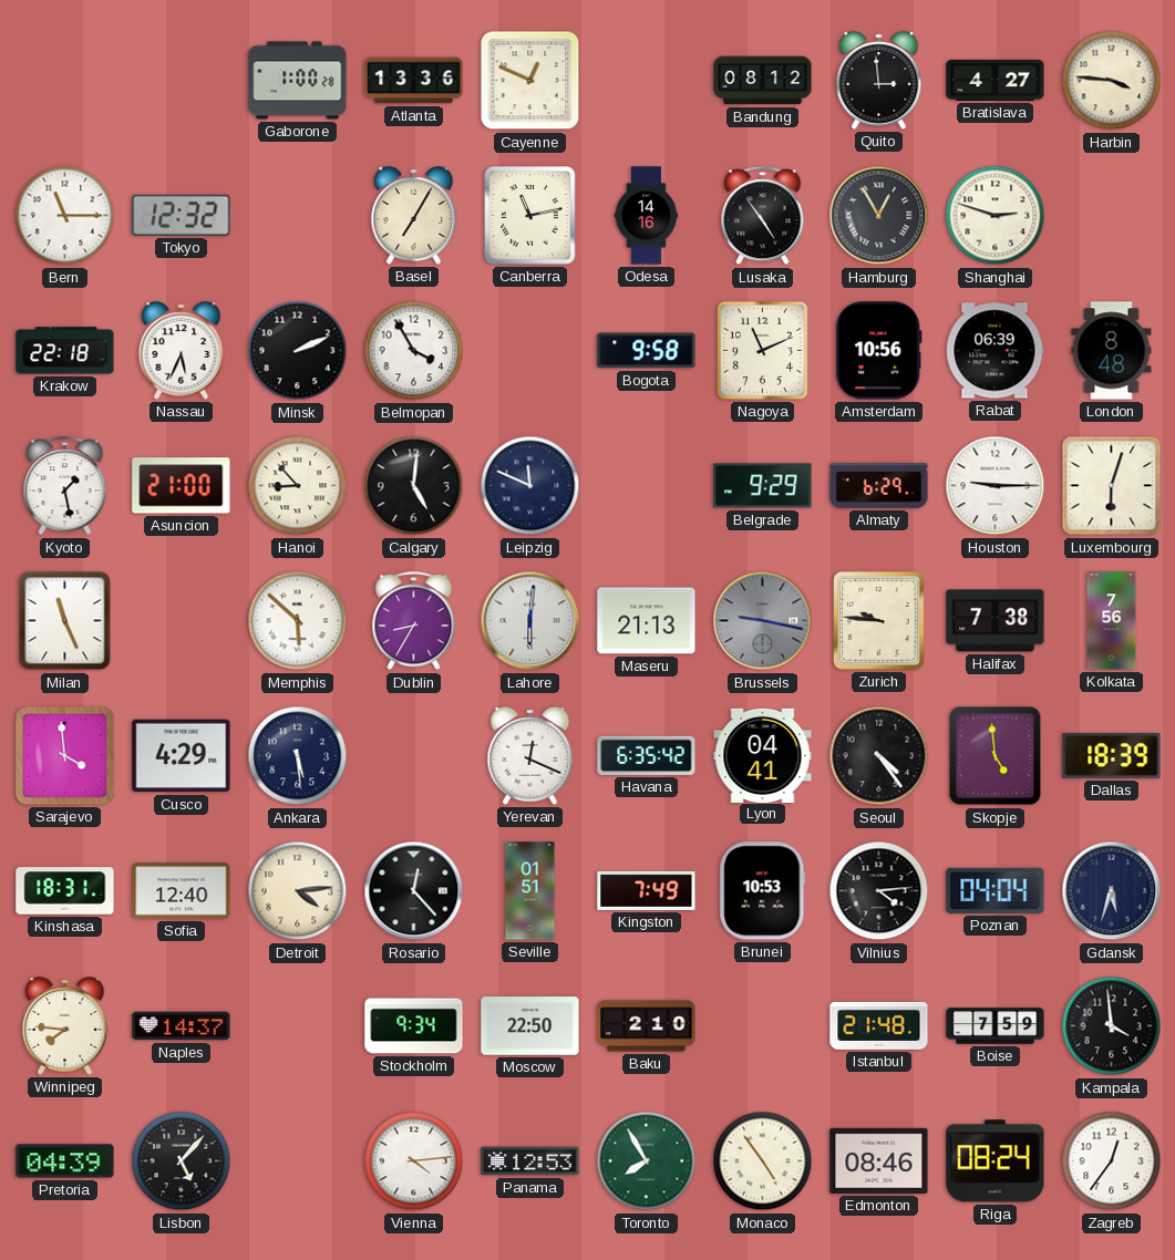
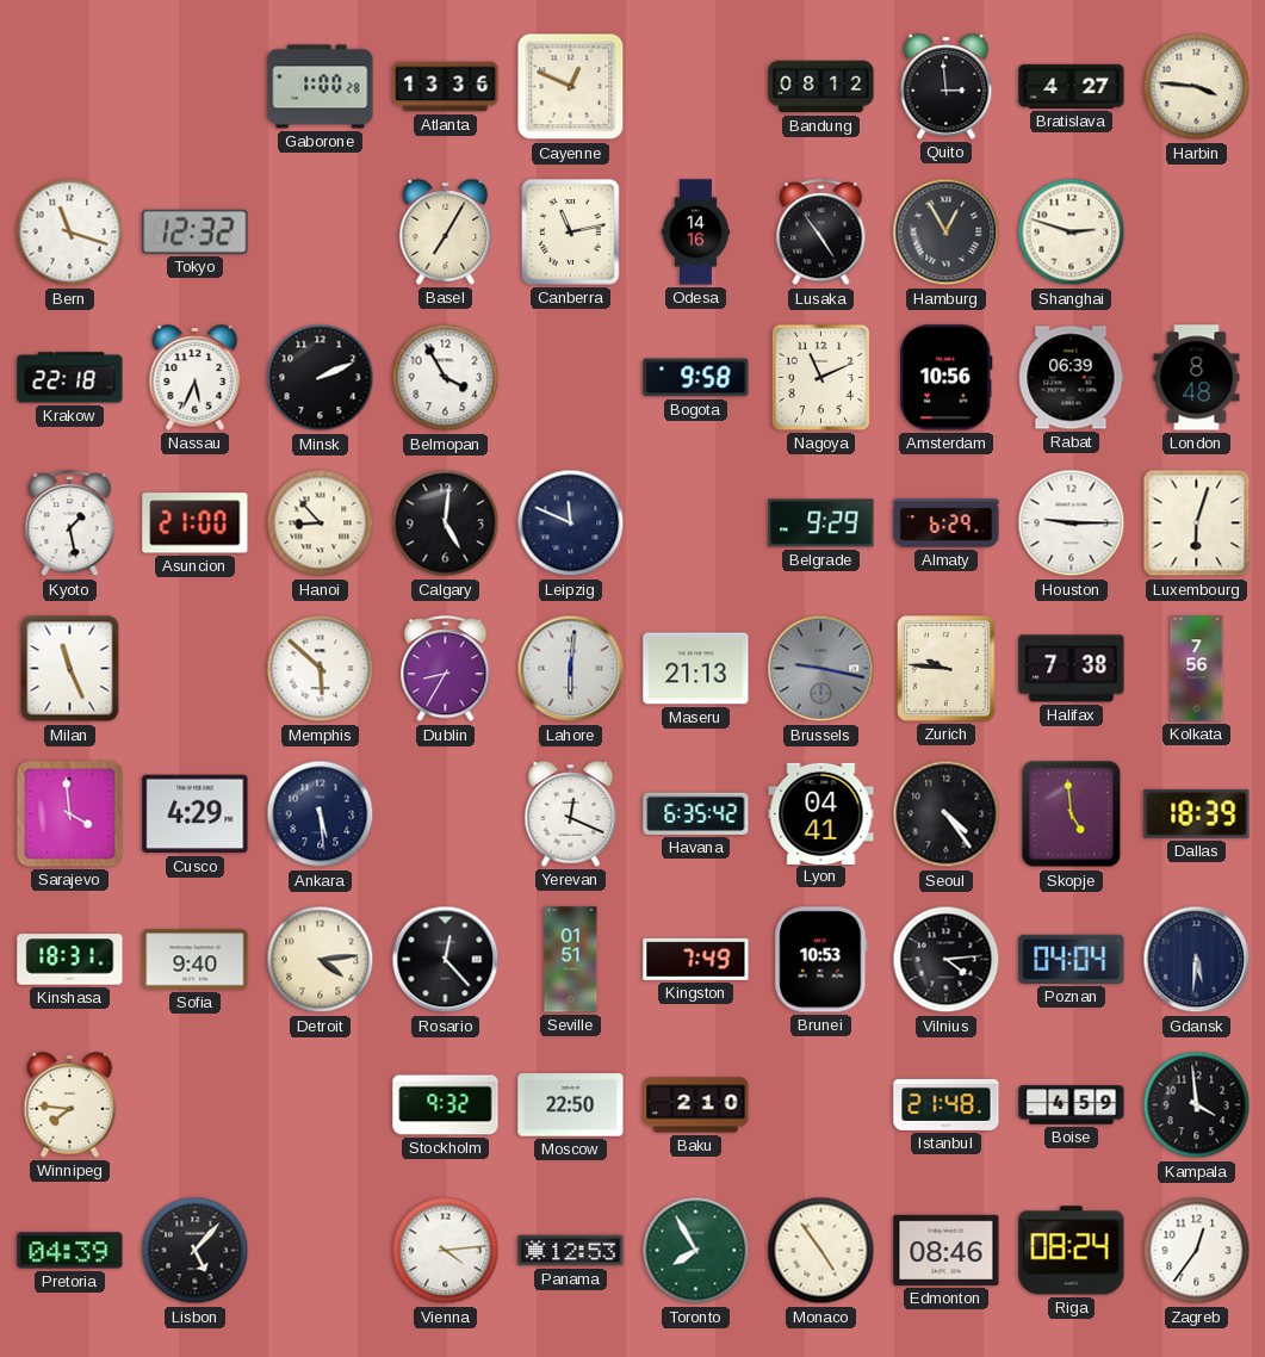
Bern: 11:15 -> 11:18 (70, 233)
Sofia: 12:40 -> 9:40 (196, 960)
Gdansk: 5:33 -> 5:31 (1197, 960)
Naples: 14:37 -> none (182, 1026)
Stockholm: 9:34 -> 9:32 (446, 1105)
Boise: 7:59 -> 4:59 (1072, 1105)
